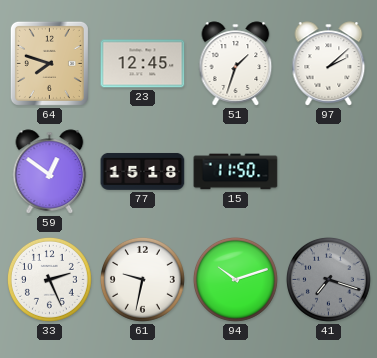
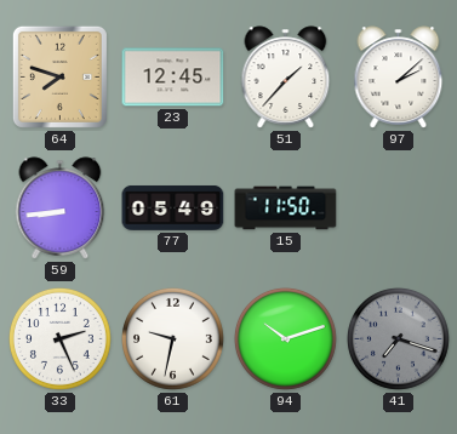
51: 1:33 -> 1:37 (286, 78)
59: 12:51 -> 8:44 (61, 209)
77: 15:18 -> 05:49 (173, 207)
